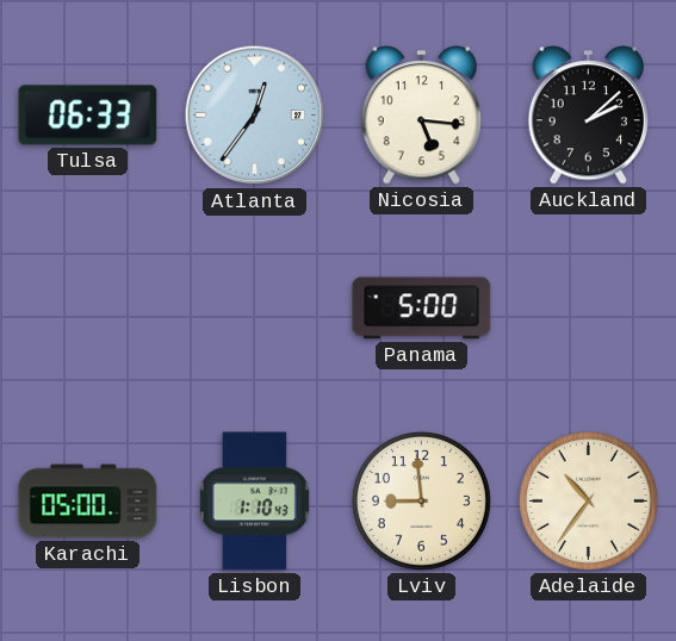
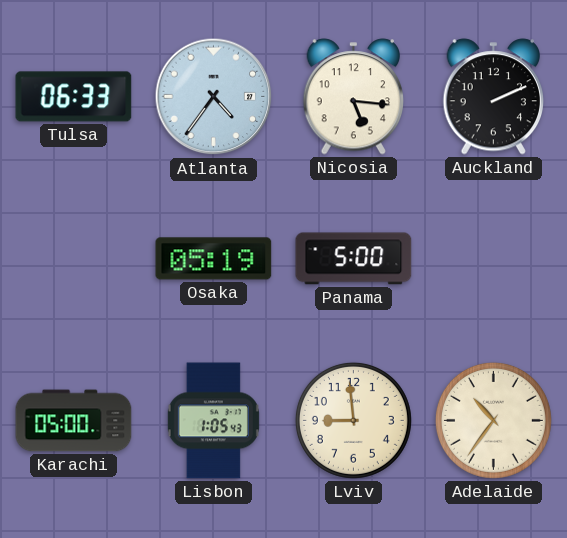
Atlanta: 12:36 -> 4:36 (214, 97)
Auckland: 2:08 -> 2:11 (494, 97)
Osaka: none -> 05:19 (214, 259)
Lisbon: 1:10 -> 1:05 (213, 421)
